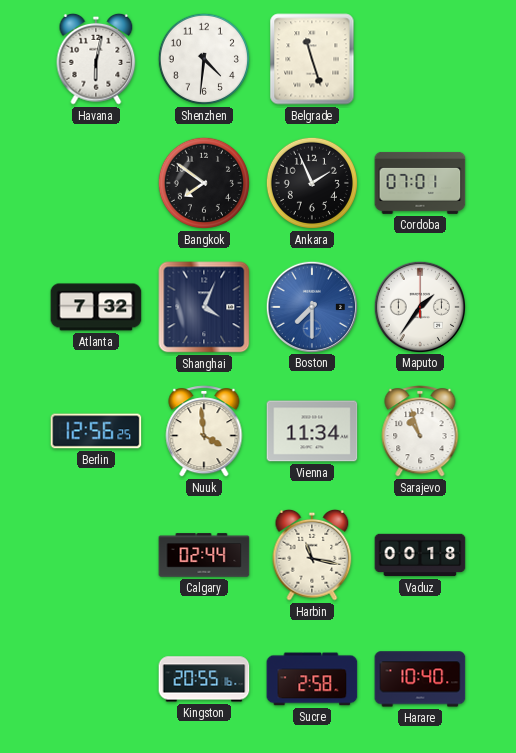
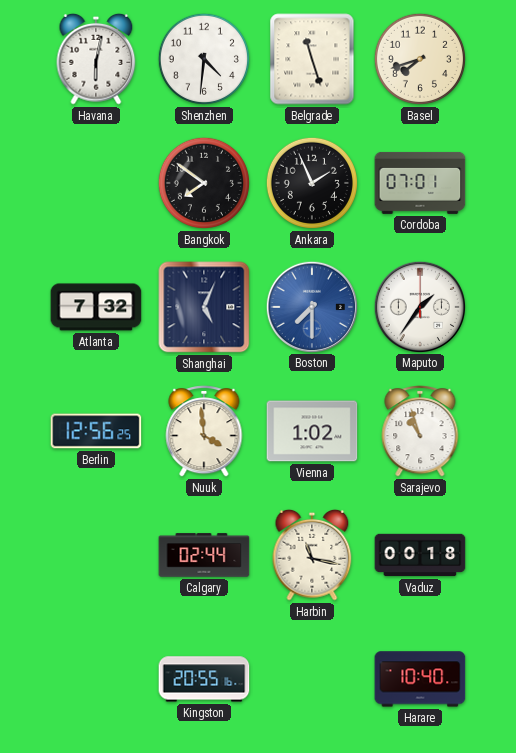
Basel: none -> 7:42 (420, 59)
Shanghai: 4:04 -> 5:04 (204, 307)
Vienna: 11:34 -> 1:02 (312, 431)
Sucre: 2:58 -> none (312, 679)
